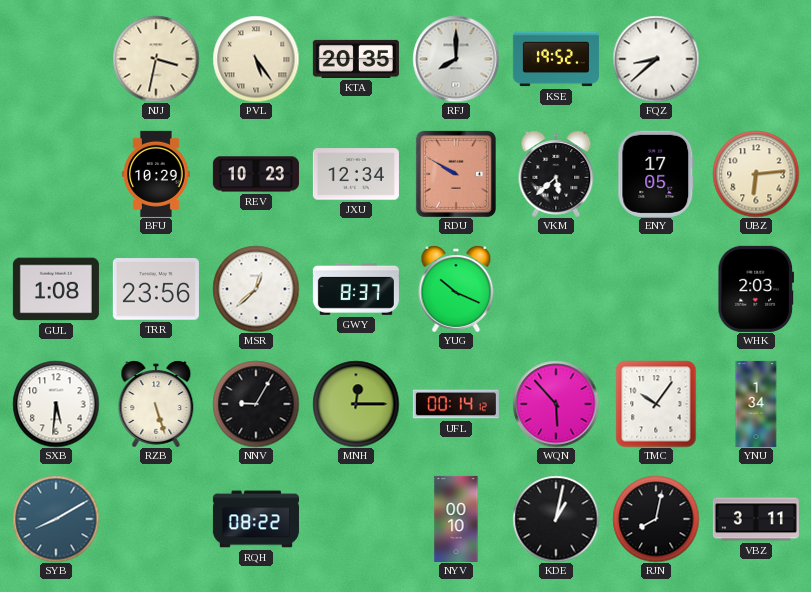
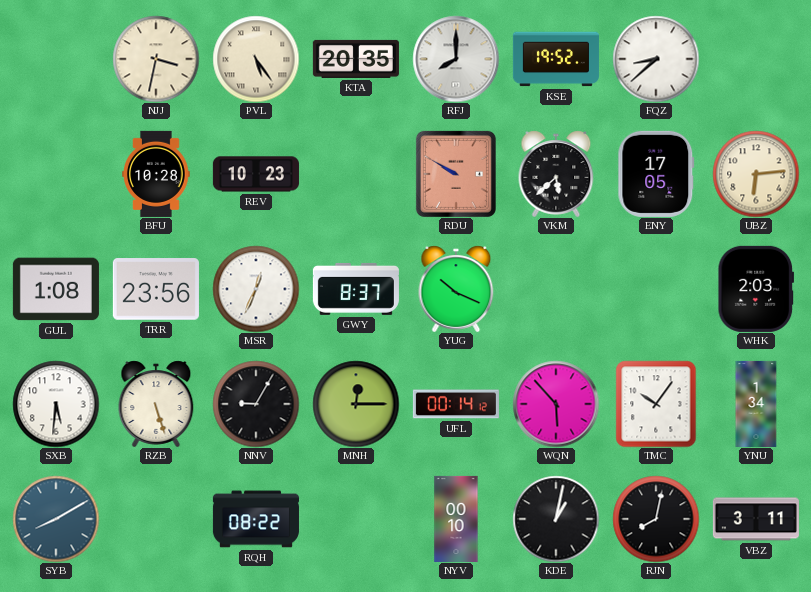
BFU: 10:29 -> 10:28 (156, 174)
JXU: 12:34 -> none (356, 174)
MSR: 12:38 -> 12:34 (256, 289)
